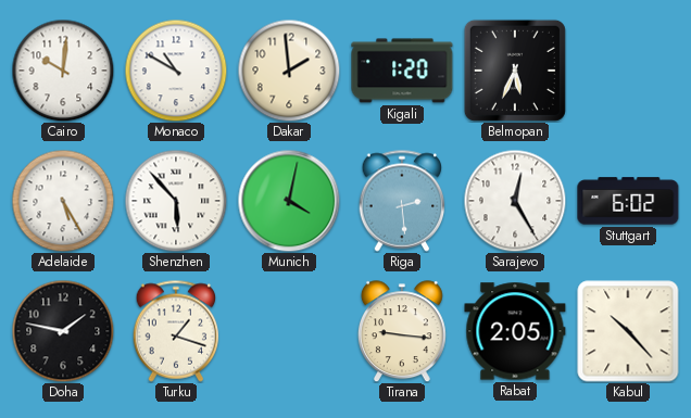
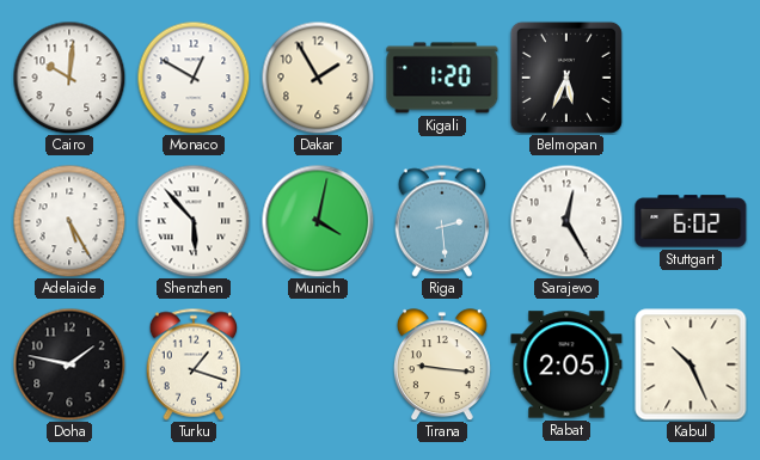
Monaco: 10:50 -> 12:50 (194, 78)
Dakar: 1:59 -> 1:55 (318, 78)
Kabul: 10:23 -> 10:26 (691, 364)
